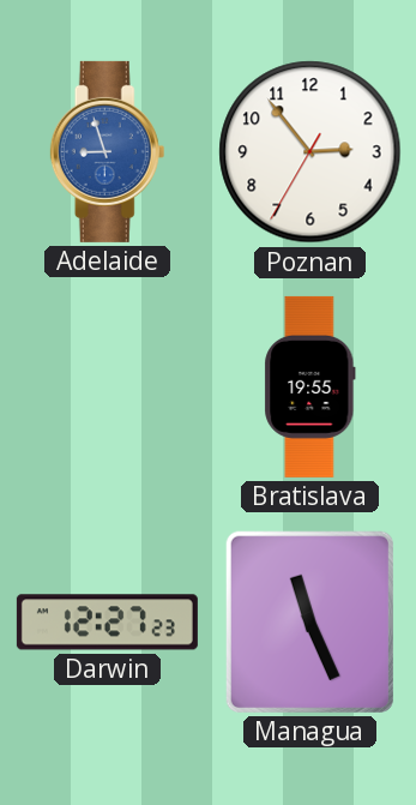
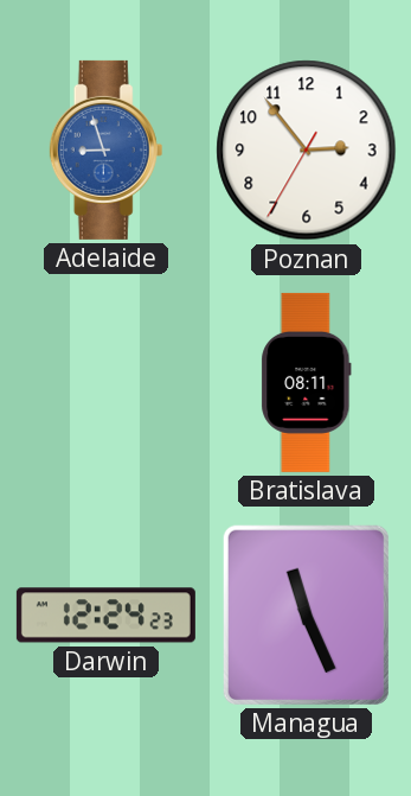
Bratislava: 19:55 -> 08:11 (307, 382)
Darwin: 12:27 -> 12:24 (105, 616)
